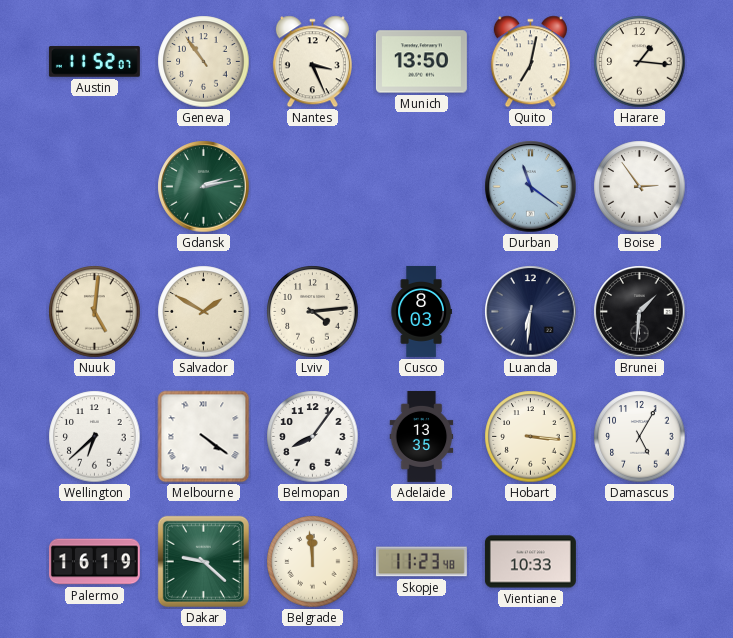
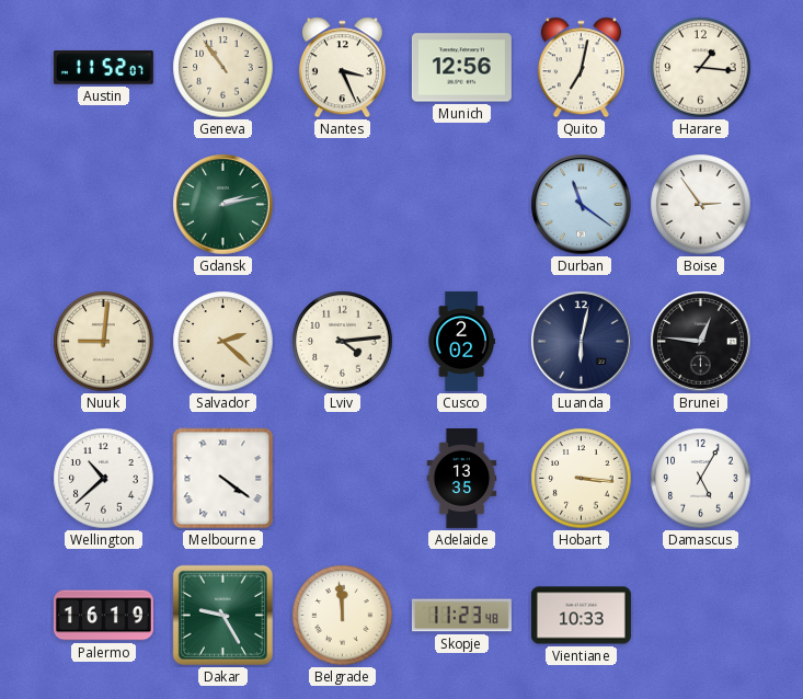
Munich: 13:50 -> 12:56 (461, 68)
Nuuk: 5:01 -> 9:01 (104, 342)
Salvador: 1:50 -> 2:22 (223, 342)
Cusco: 8:03 -> 2:02 (461, 341)
Luanda: 6:31 -> 6:02 (582, 342)
Brunei: 1:31 -> 12:46 (701, 342)
Wellington: 6:38 -> 10:38 (104, 479)
Belmopan: 8:06 -> none (313, 437)
Dakar: 9:22 -> 9:25 (222, 615)
